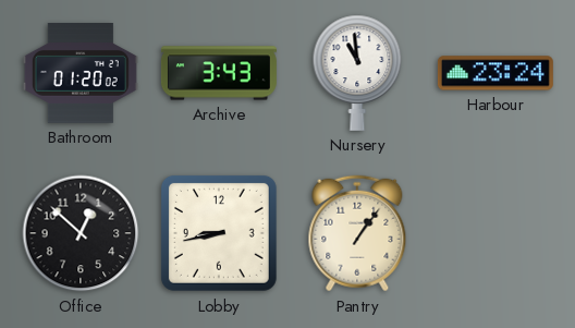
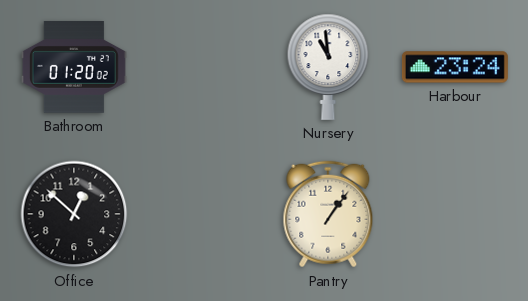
Archive: 3:43 -> none (219, 73)
Lobby: 8:43 -> none (219, 233)
